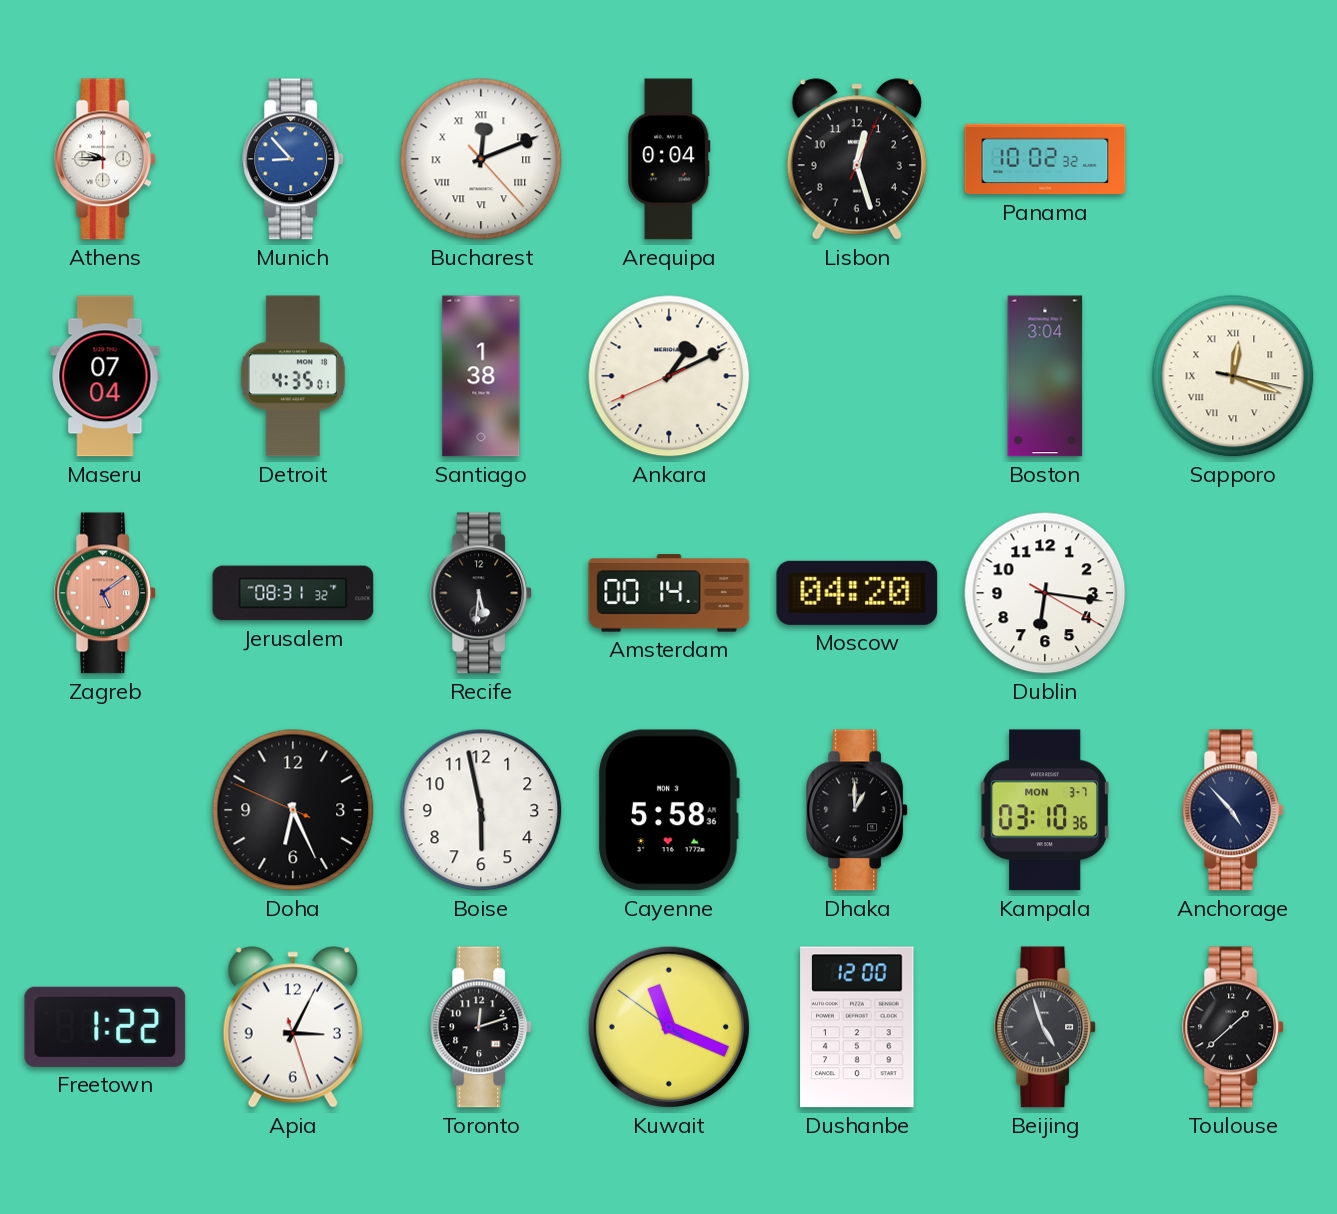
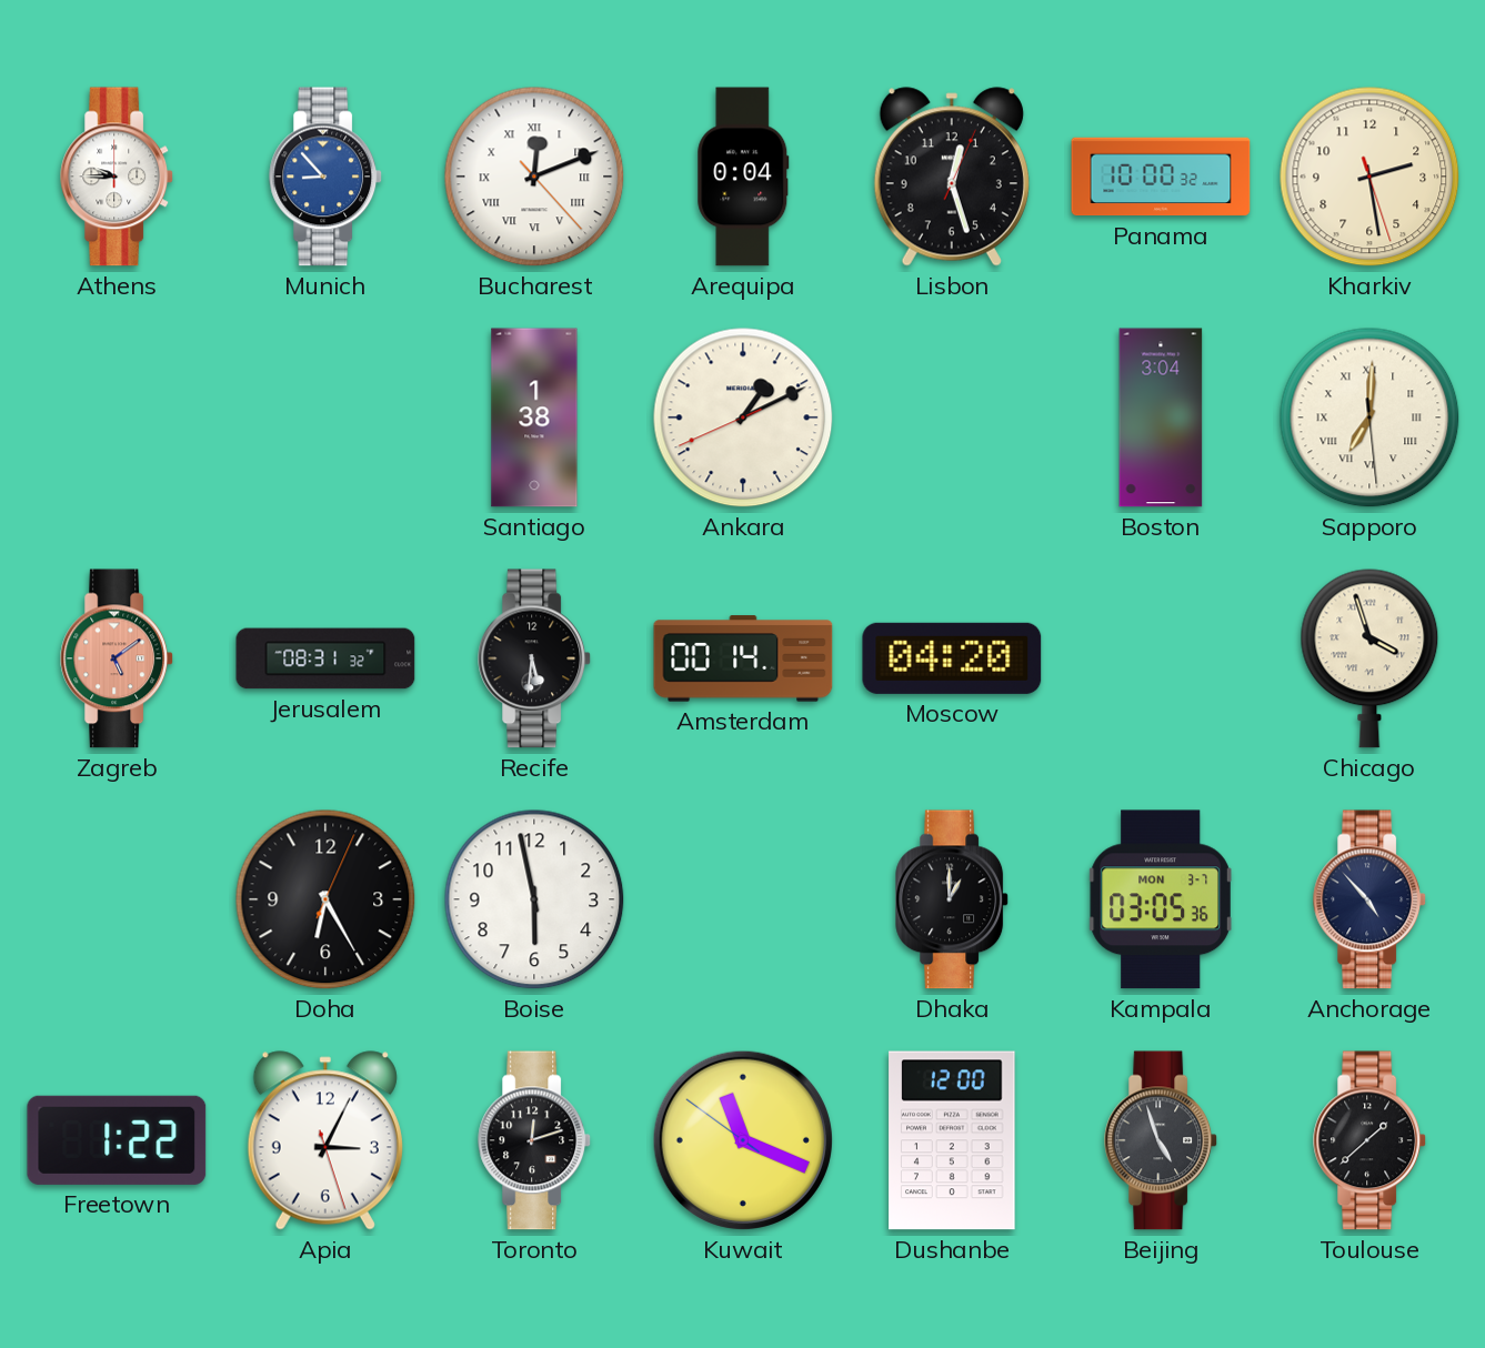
Panama: 10:02 -> 10:00 (1161, 177)
Kharkiv: none -> 2:28 (1369, 177)
Maseru: 07:04 -> none (105, 376)
Detroit: 4:35 -> none (293, 376)
Sapporo: 12:18 -> 7:00 (1369, 418)
Dublin: 6:16 -> none (1045, 593)
Chicago: none -> 3:57 (1369, 658)
Doha: 6:25:49 -> 6:25:04 (325, 899)
Cayenne: 5:58 -> none (669, 810)
Kampala: 03:10 -> 03:05 (1161, 899)
